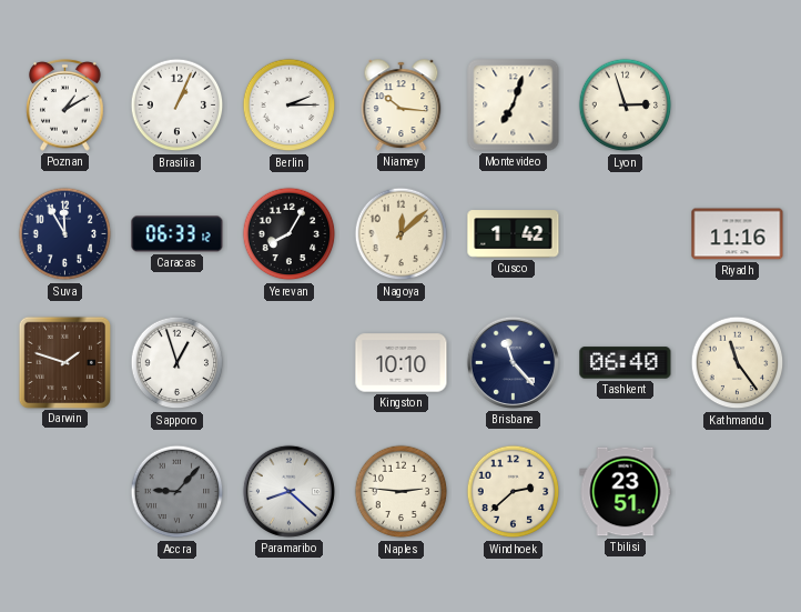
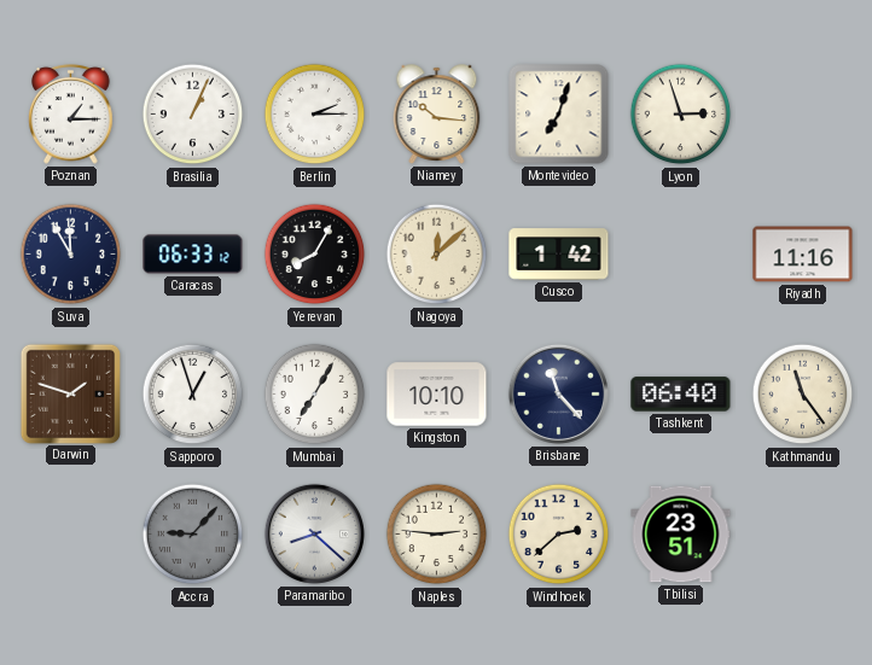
Poznan: 1:10 -> 1:15 (71, 113)
Mumbai: none -> 7:05 (315, 395)
